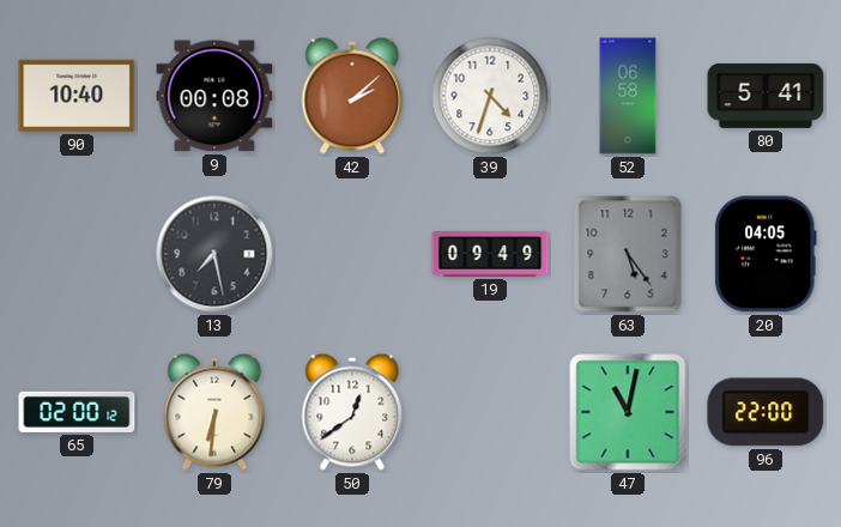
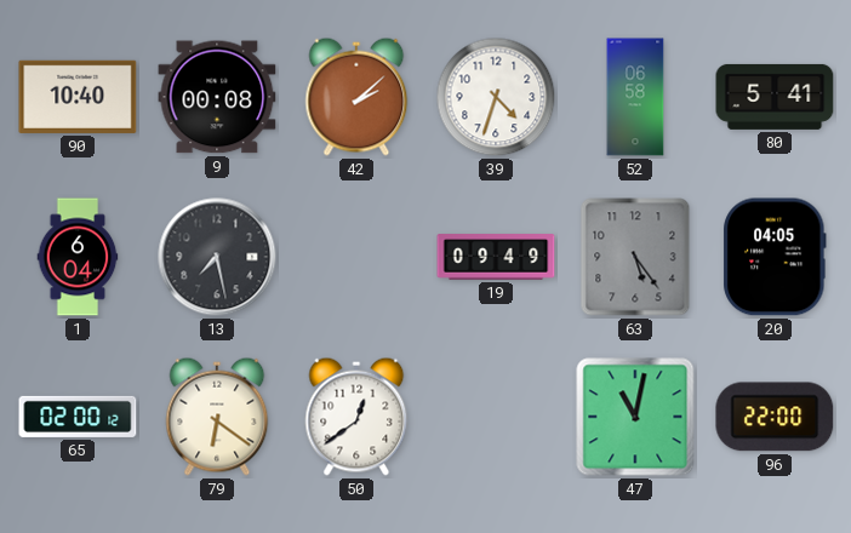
1: none -> 6:04 (78, 257)
79: 6:31 -> 6:21 (217, 417)
